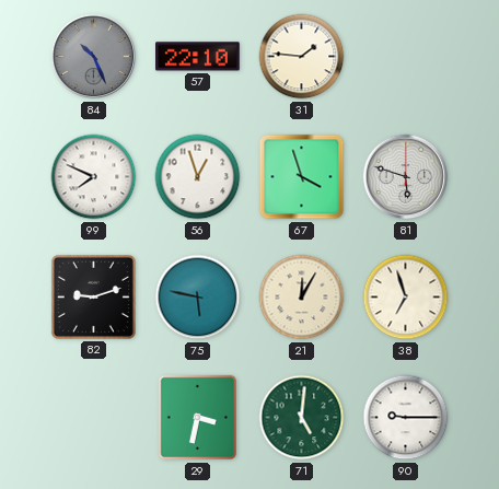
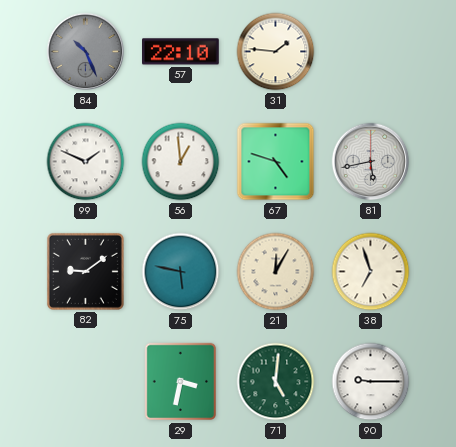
99: 7:49 -> 1:49 (86, 162)
56: 12:57 -> 12:59 (181, 162)
67: 3:57 -> 4:48 (276, 162)
81: 5:48 -> 5:43 (371, 162)
82: 9:12 -> 9:09 (85, 271)
